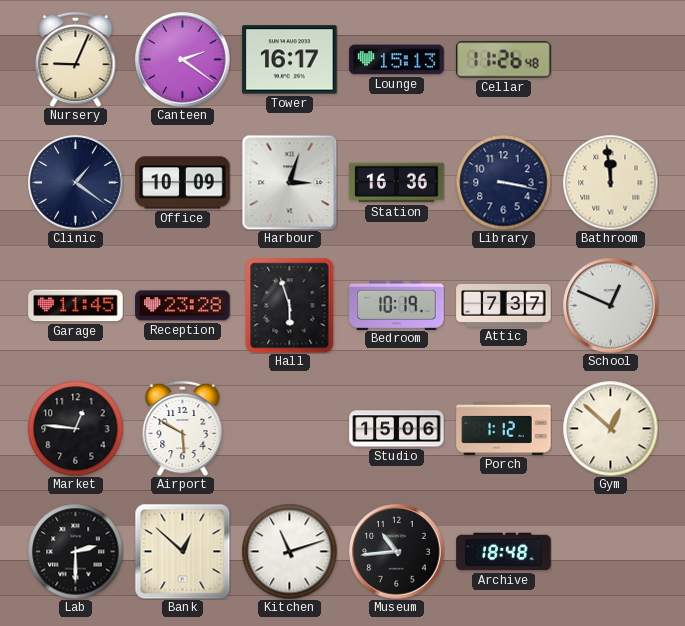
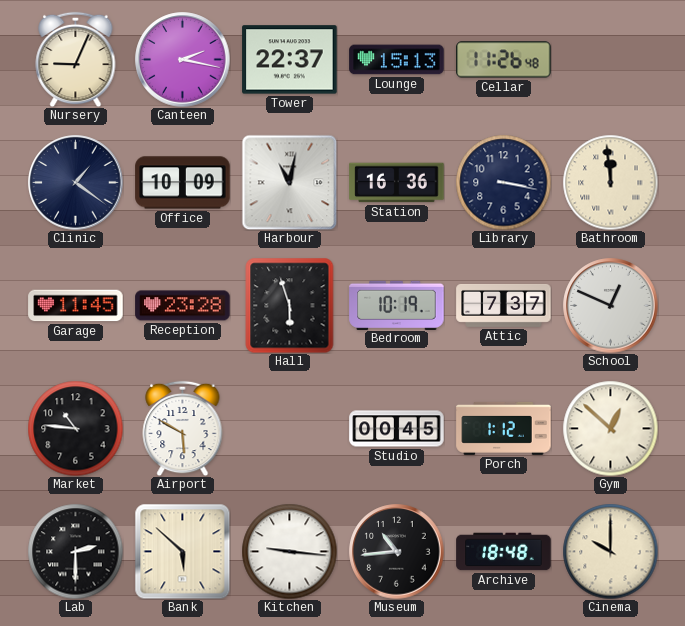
Canteen: 2:21 -> 2:17 (183, 60)
Tower: 16:17 -> 22:37 (290, 60)
Harbour: 3:03 -> 11:02 (289, 182)
Market: 12:46 -> 10:46 (75, 428)
Studio: 15:06 -> 00:45 (397, 429)
Bank: 12:52 -> 5:52 (182, 551)
Kitchen: 11:12 -> 9:16 (289, 551)
Cinema: none -> 10:00 (610, 551)
